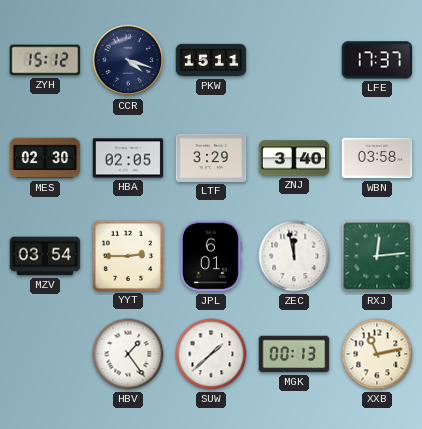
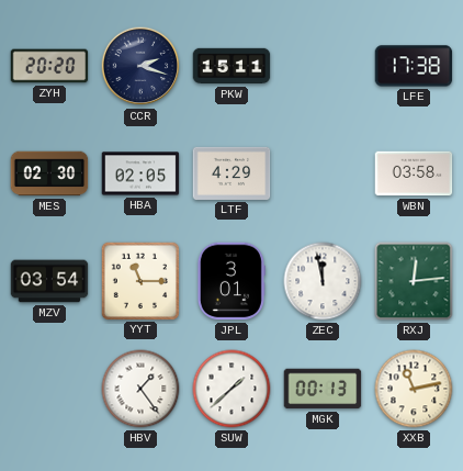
ZYH: 15:12 -> 20:20 (49, 66)
CCR: 4:18 -> 2:18 (140, 66)
LFE: 17:37 -> 17:38 (414, 66)
LTF: 3:29 -> 4:29 (231, 173)
ZNJ: 3:40 -> none (294, 158)
YYT: 2:45 -> 11:15 (139, 280)
JPL: 6:01 -> 3:01 (230, 281)
